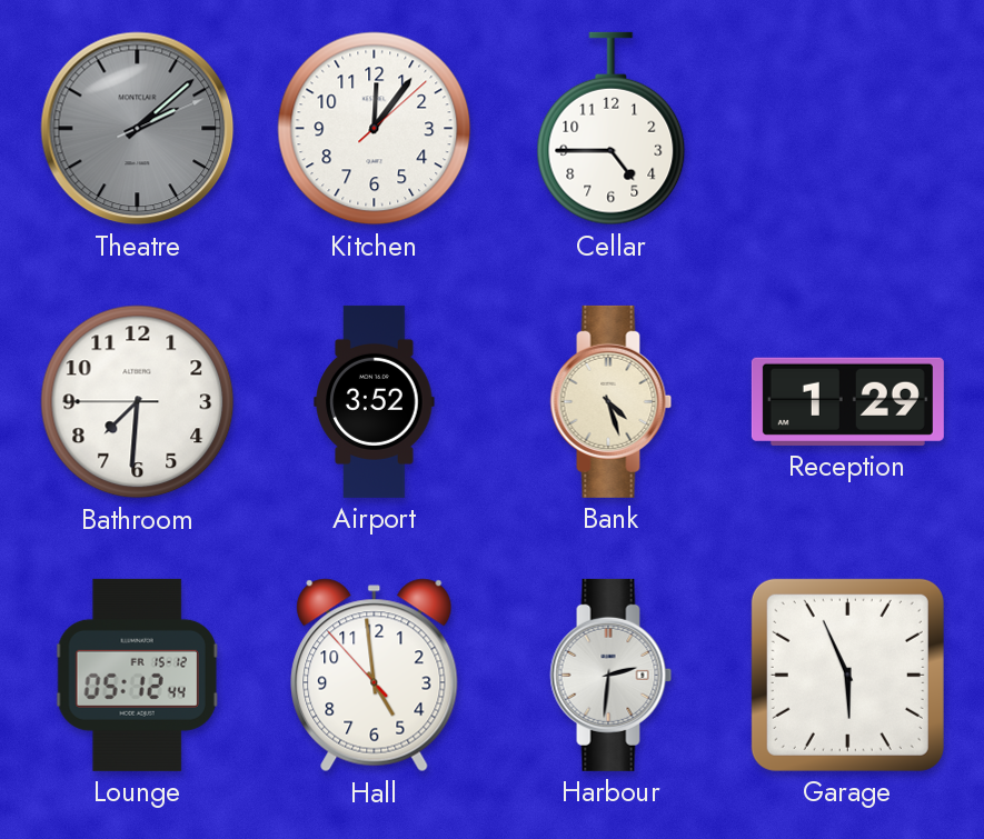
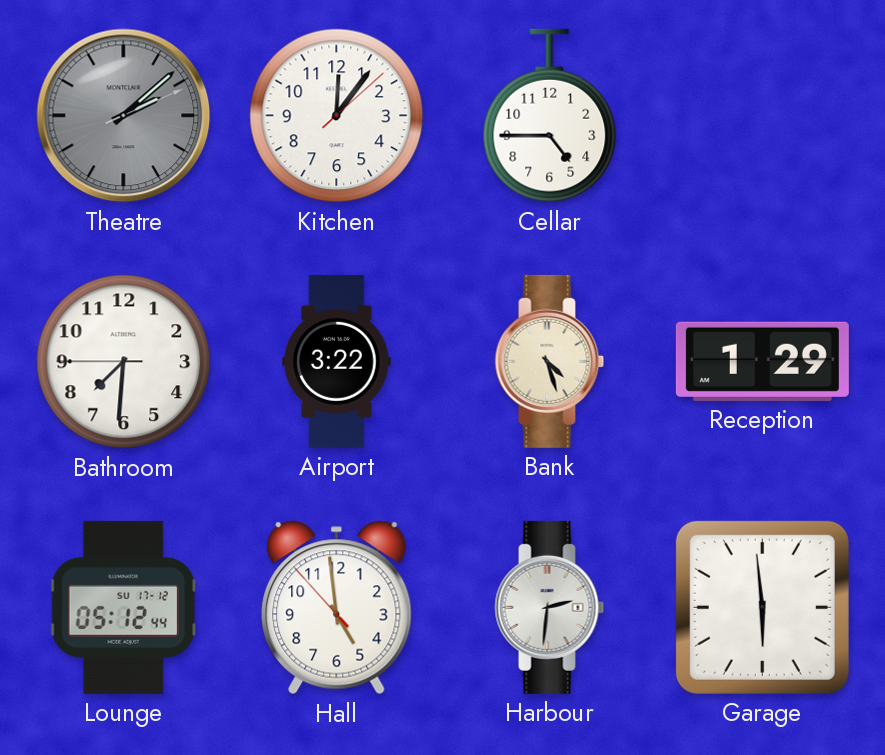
Airport: 3:52 -> 3:22 (337, 361)
Lounge date: FR 15-12 -> SU 17-12 (123, 607)
Garage: 5:56 -> 5:59 (762, 607)
